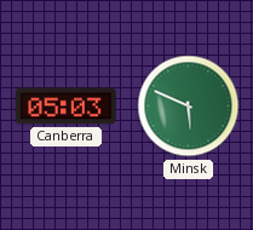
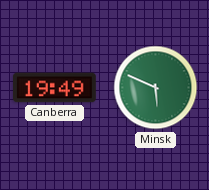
Canberra: 05:03 -> 19:49 (55, 88)
